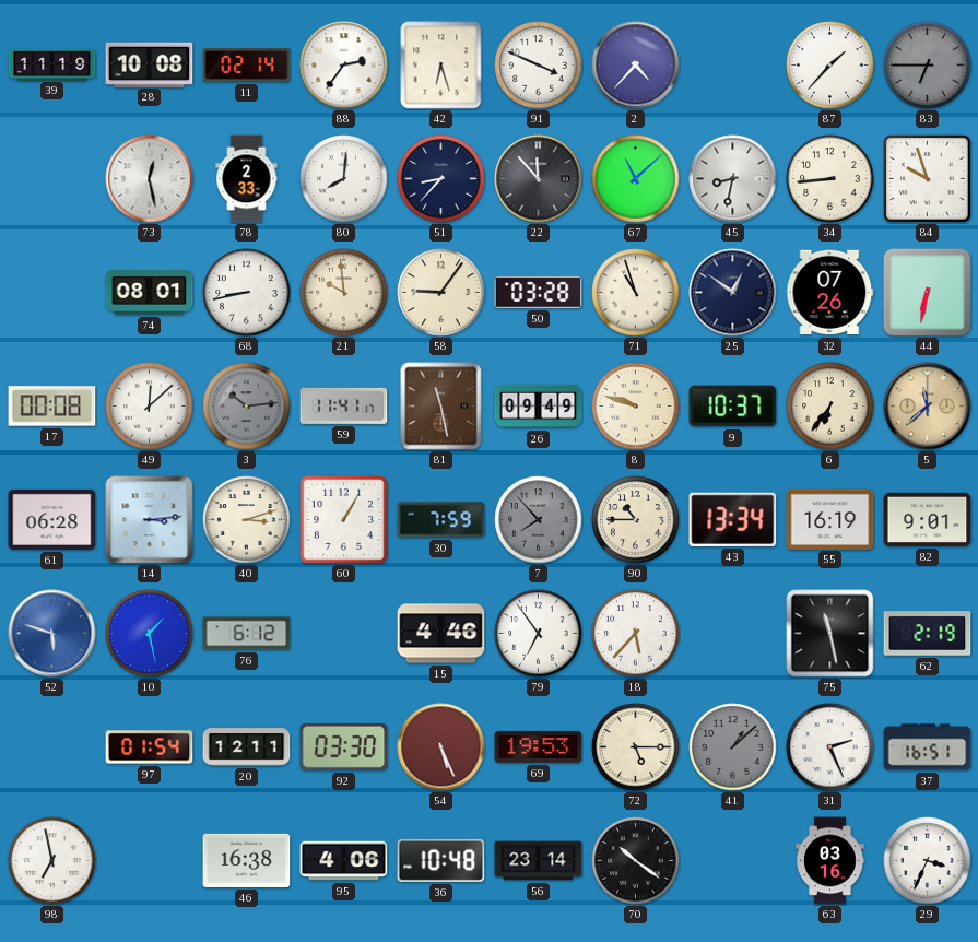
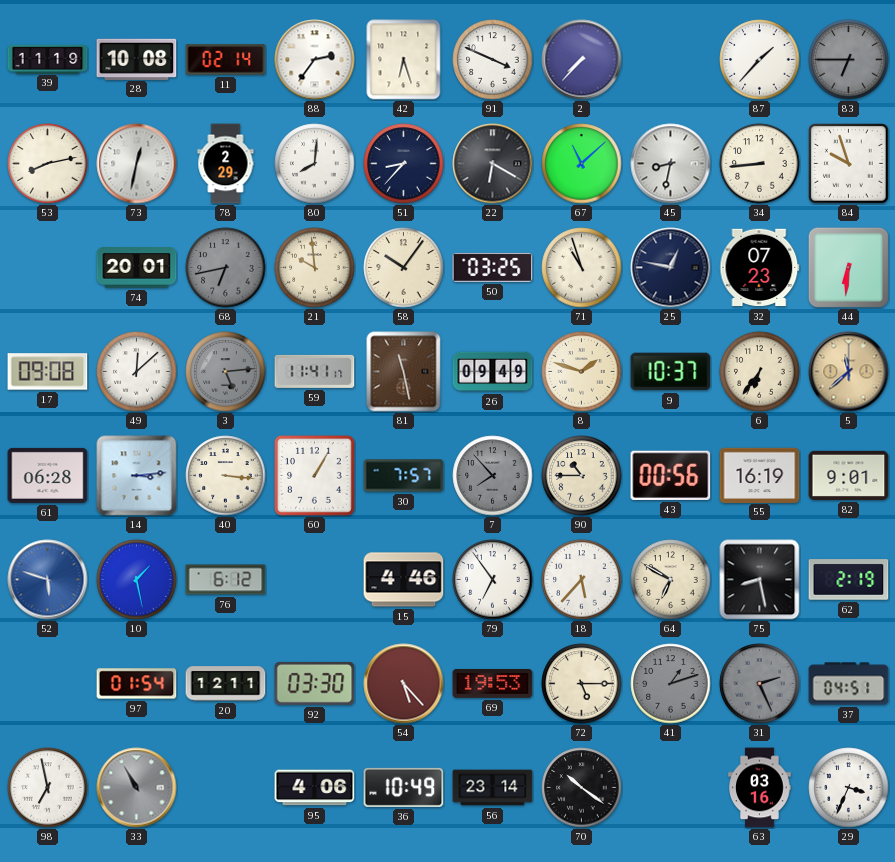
2: 4:37 -> 7:37 (582, 60)
53: none -> 8:13 (48, 164)
73: 12:28 -> 12:32 (137, 164)
78: 2:33 -> 2:29 (226, 164)
22: 11:53 -> 6:20 (493, 164)
74: 08:01 -> 20:01 (137, 268)
68: 8:43 -> 6:43 (226, 268)
68 dial: white -> grey (226, 268)
58: 9:06 -> 10:06 (404, 268)
50: 03:28 -> 03:25 (493, 267)
25: 12:51 -> 12:47 (671, 268)
32: 07:26 -> 07:23 (760, 268)
44: 6:32 -> 6:31 (848, 267)
17: 00:08 -> 09:08 (48, 372)
3: 10:14 -> 5:14 (226, 372)
8: 9:48 -> 1:48 (582, 372)
40: 3:12 -> 3:16 (226, 476)
30: 7:59 -> 7:57 (404, 476)
43: 13:34 -> 00:56 (671, 475)
64: none -> 6:50 (671, 580)
75: 11:28 -> 8:28 (760, 580)
54: 5:26 -> 5:23 (404, 684)
41: 1:08 -> 1:12 (671, 684)
31 dial: white -> grey (760, 684)
37: 16:51 -> 04:51 (849, 684)
33: none -> 10:55 (137, 788)
46: 16:38 -> none (247, 860)
36: 10:48 -> 10:49 (404, 787)
